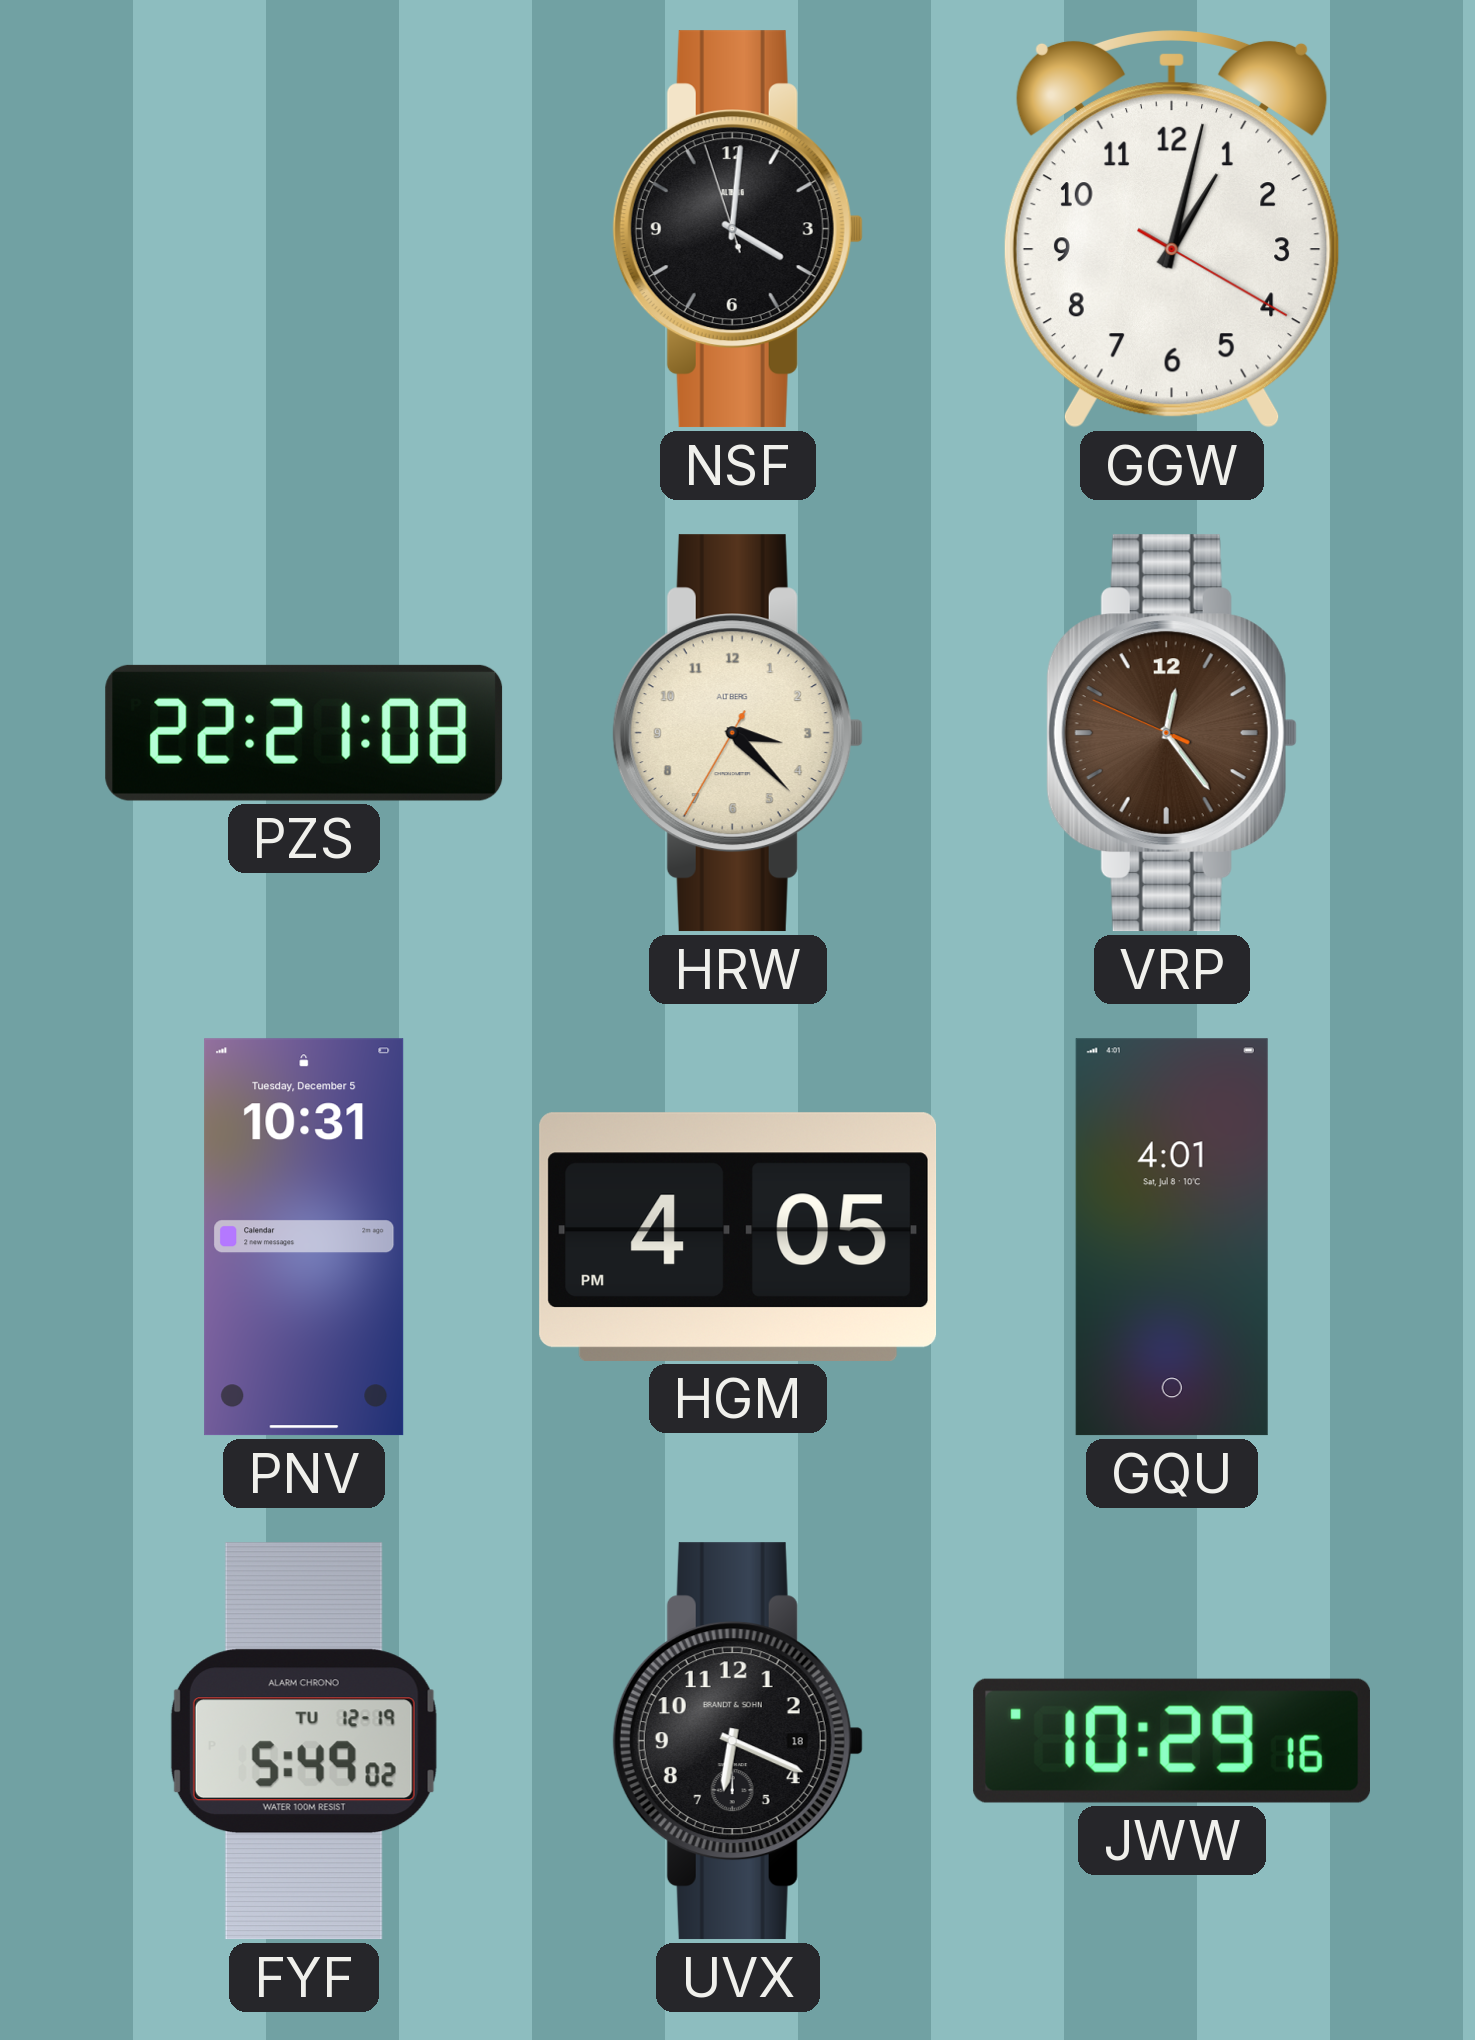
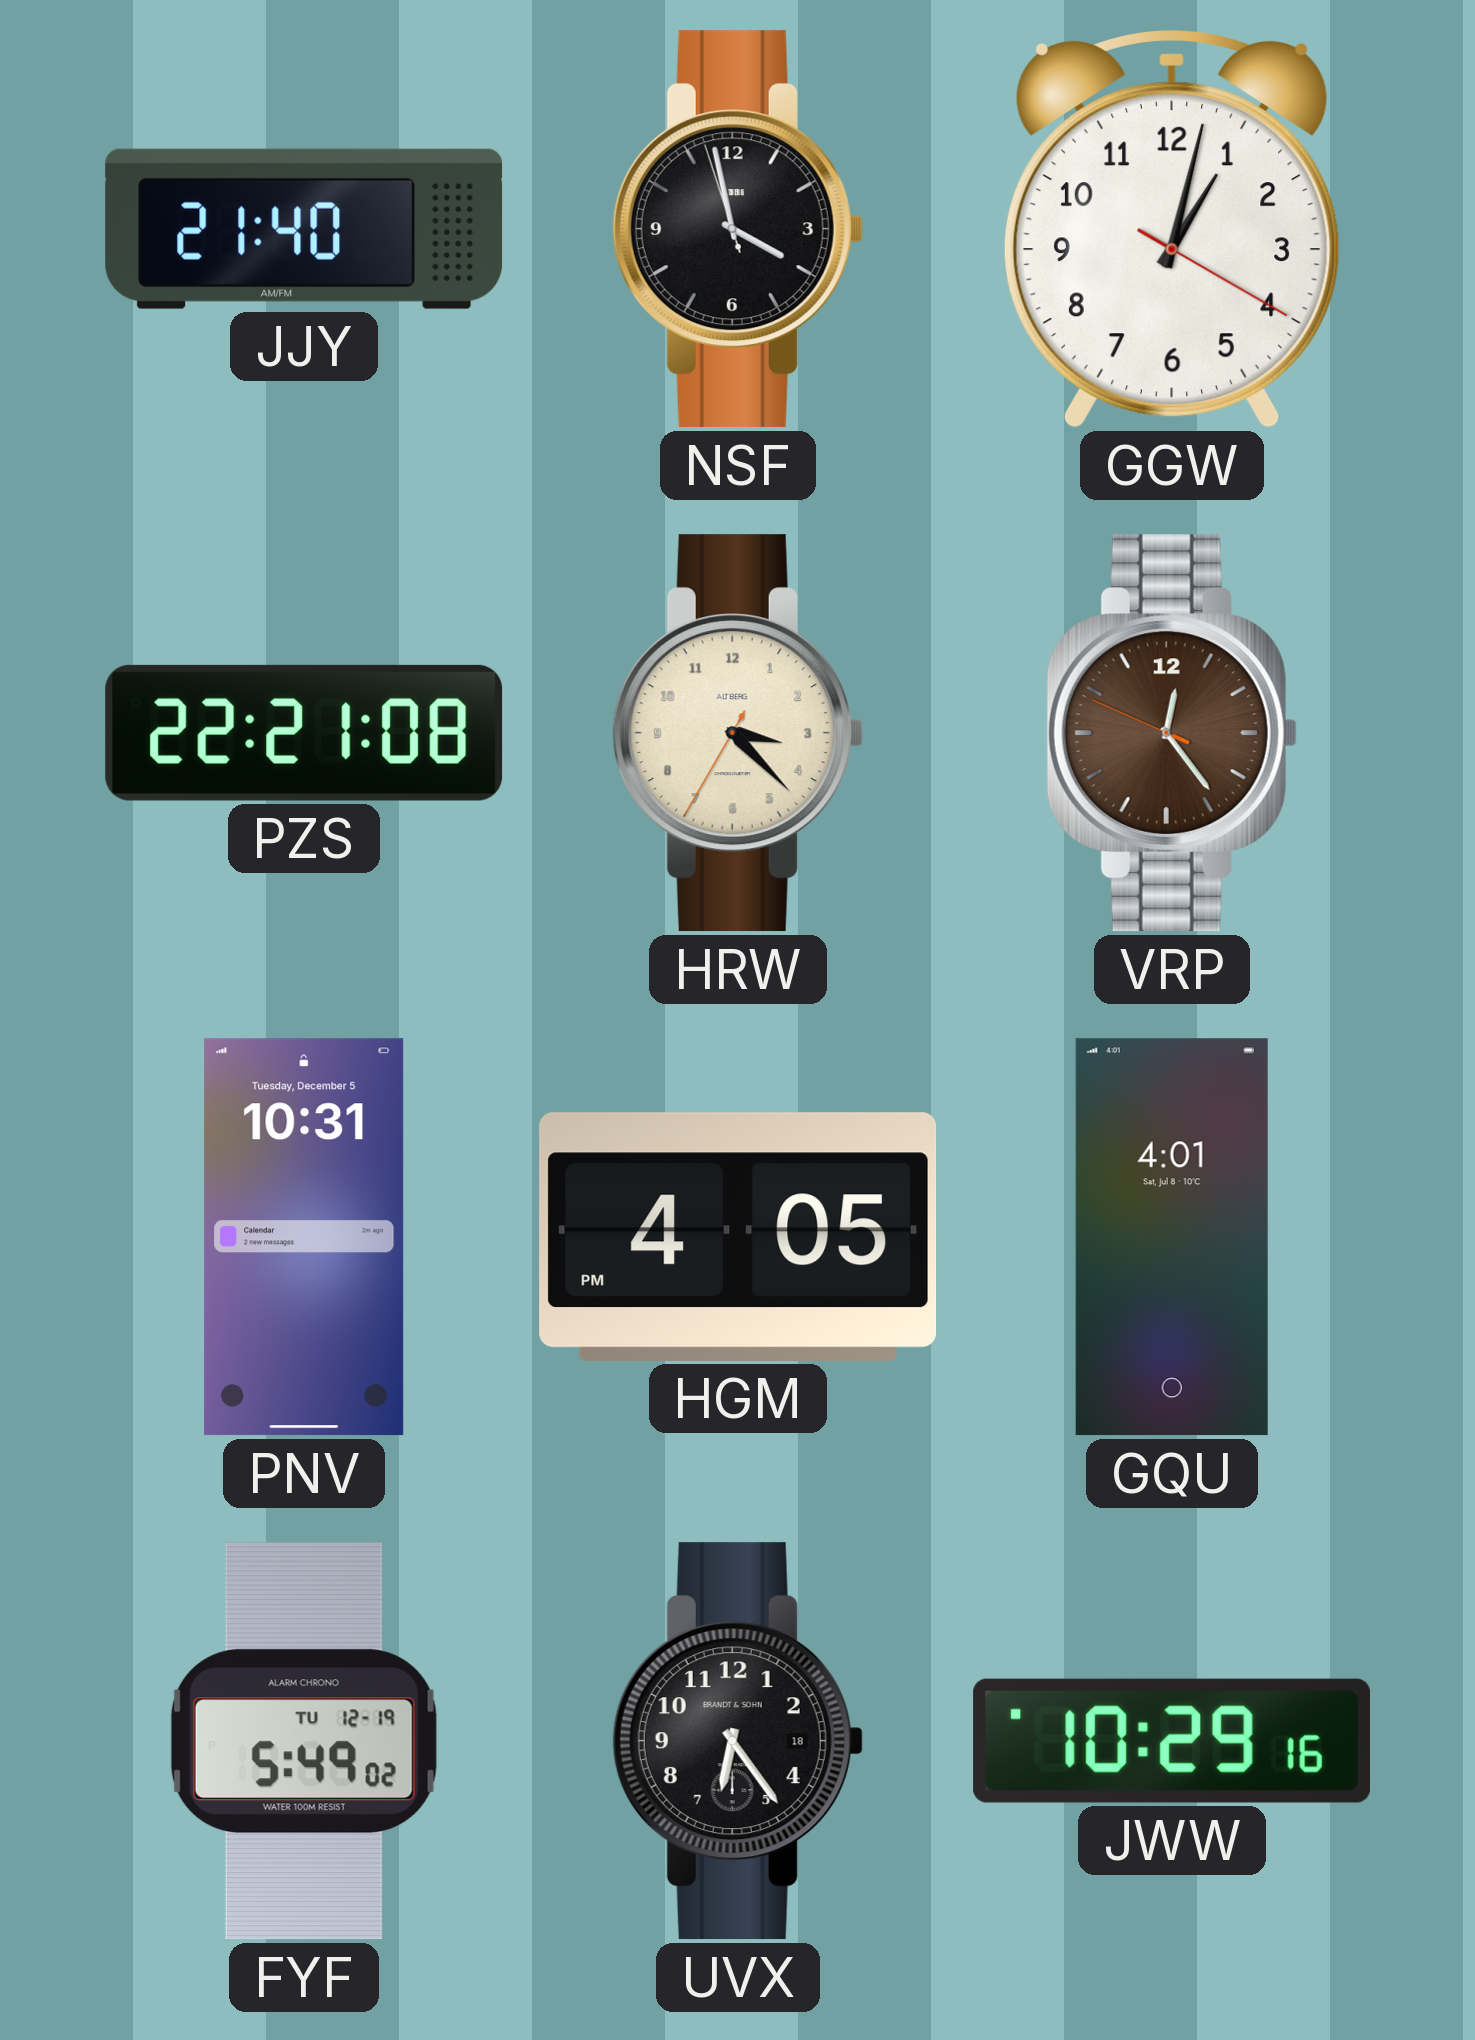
JJY: none -> 21:40 (304, 229)
NSF: 4:00 -> 3:57 (738, 229)
UVX: 6:19 -> 6:24 (738, 1741)
